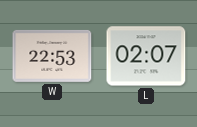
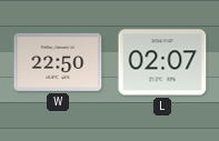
W: 22:53 -> 22:50 (58, 62)
